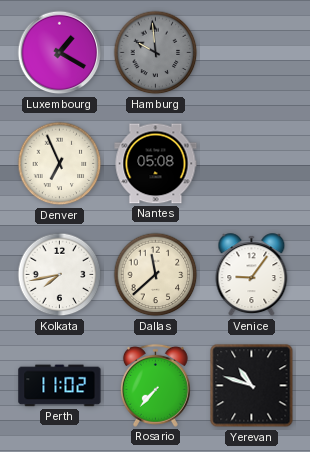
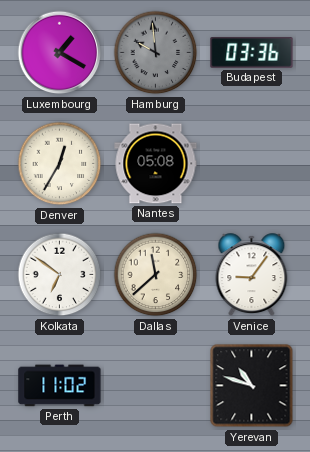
Budapest: none -> 03:36 (252, 53)
Denver: 6:56 -> 12:35 (60, 164)
Kolkata: 7:43 -> 6:51 (60, 275)
Rosario: 7:37 -> none (155, 385)
